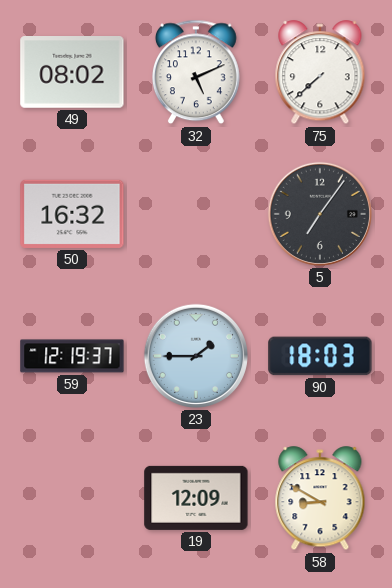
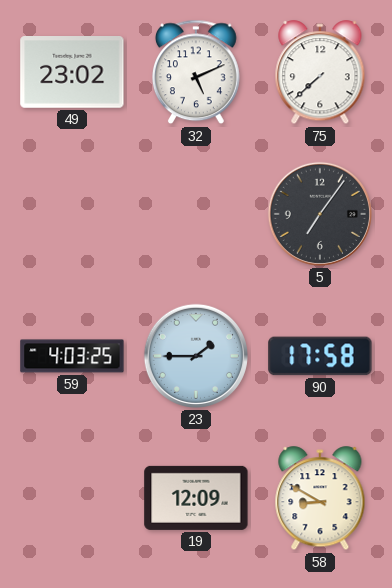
49: 08:02 -> 23:02 (72, 73)
50: 16:32 -> none (72, 214)
59: 12:19 -> 4:03 (72, 356)
90: 18:03 -> 17:58 (320, 356)
